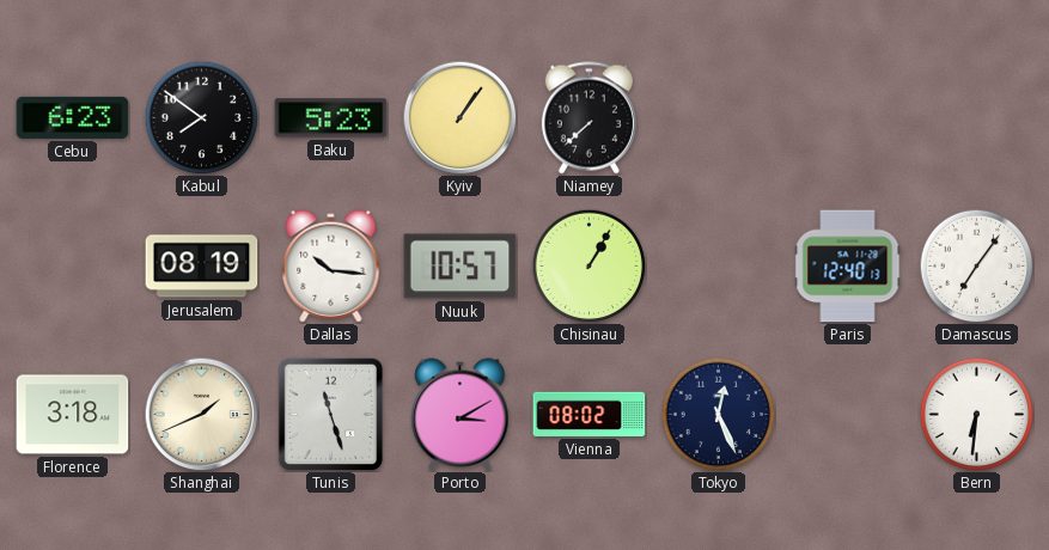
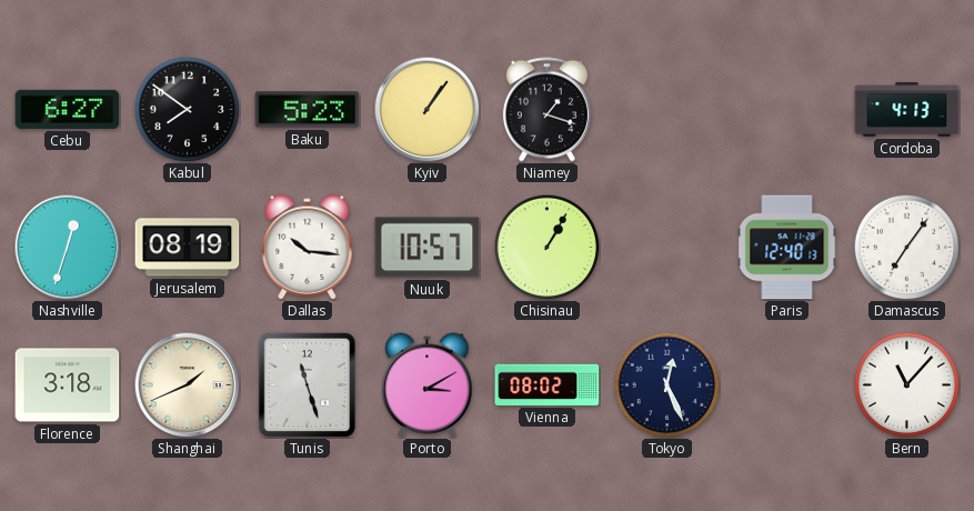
Cebu: 6:23 -> 6:27 (68, 109)
Niamey: 7:38 -> 1:18 (546, 110)
Cordoba: none -> 4:13 (907, 110)
Nashville: none -> 12:33 (67, 247)
Bern: 6:31 -> 11:07 (906, 384)
